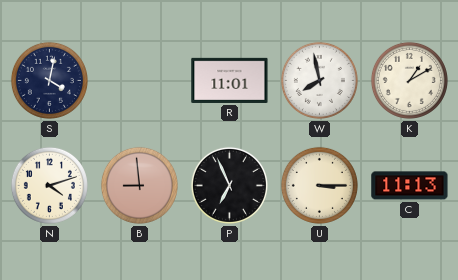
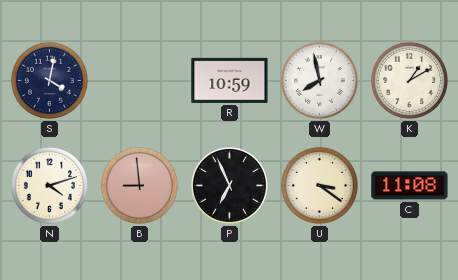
R: 11:01 -> 10:59 (230, 80)
U: 3:15 -> 3:21 (319, 185)
C: 11:13 -> 11:08 (410, 186)
